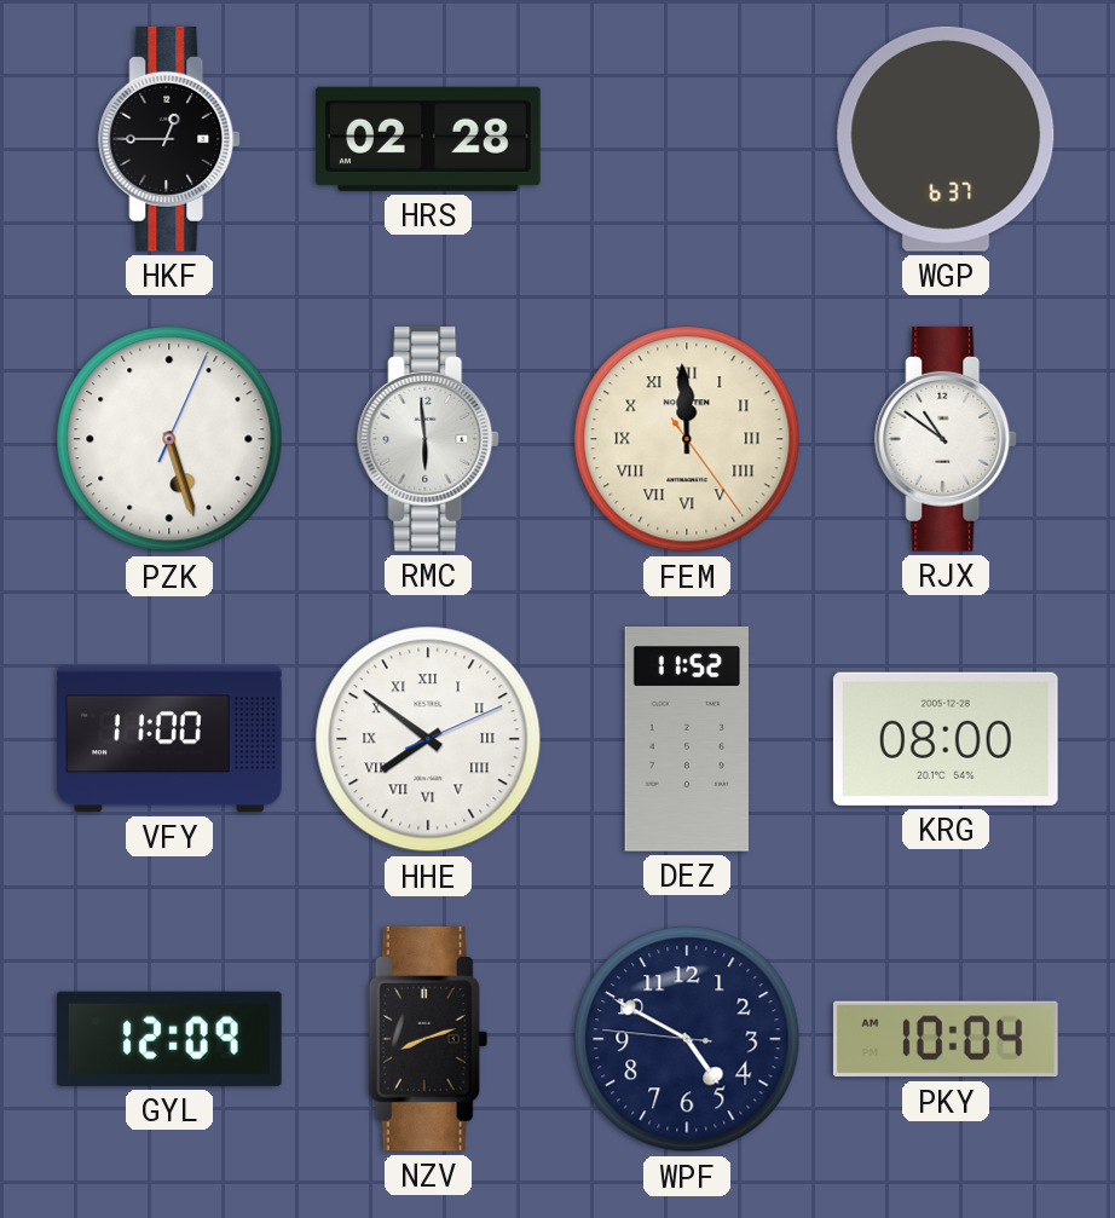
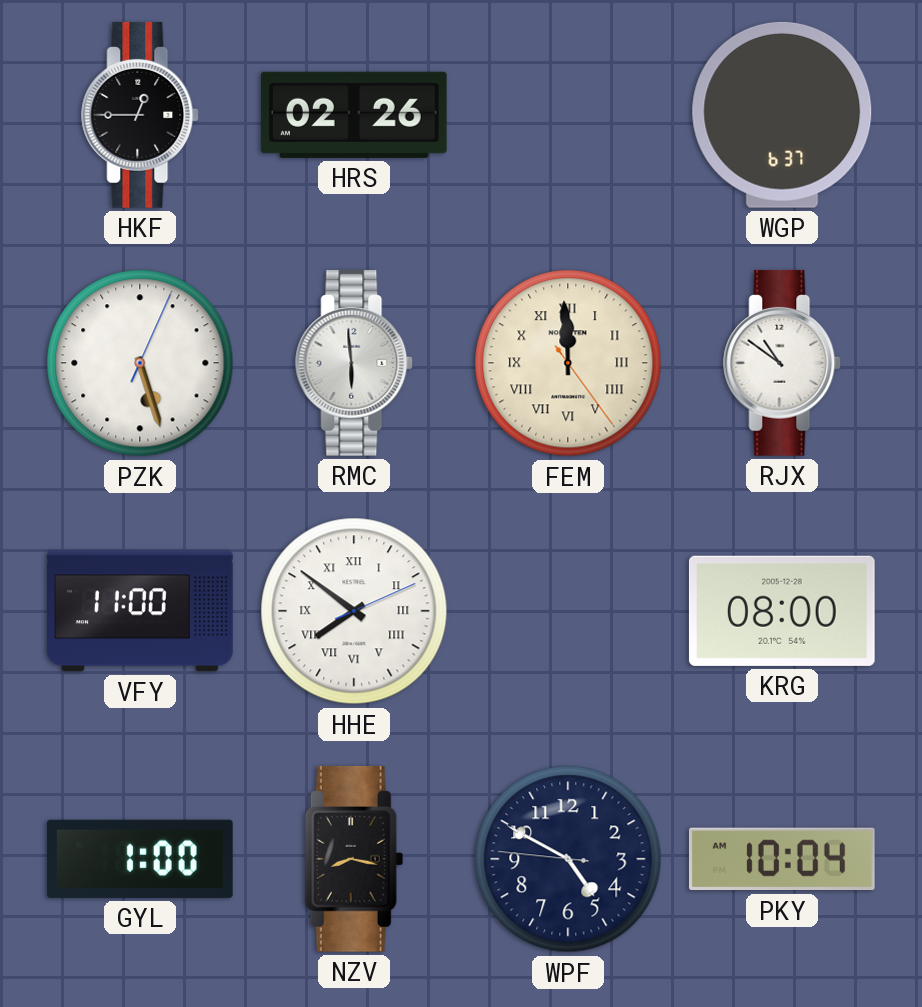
HRS: 02:28 -> 02:26 (354, 115)
DEZ: 11:52 -> none (686, 740)
GYL: 12:09 -> 1:00 (140, 859)
NZV: 8:12 -> 8:17 (354, 859)
